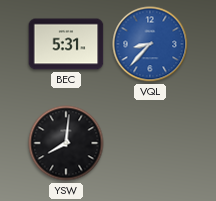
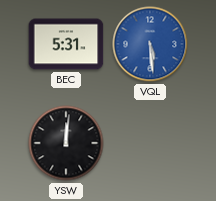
VQL: 8:37 -> 5:29 (150, 44)
YSW: 8:01 -> 12:01 (66, 143)
